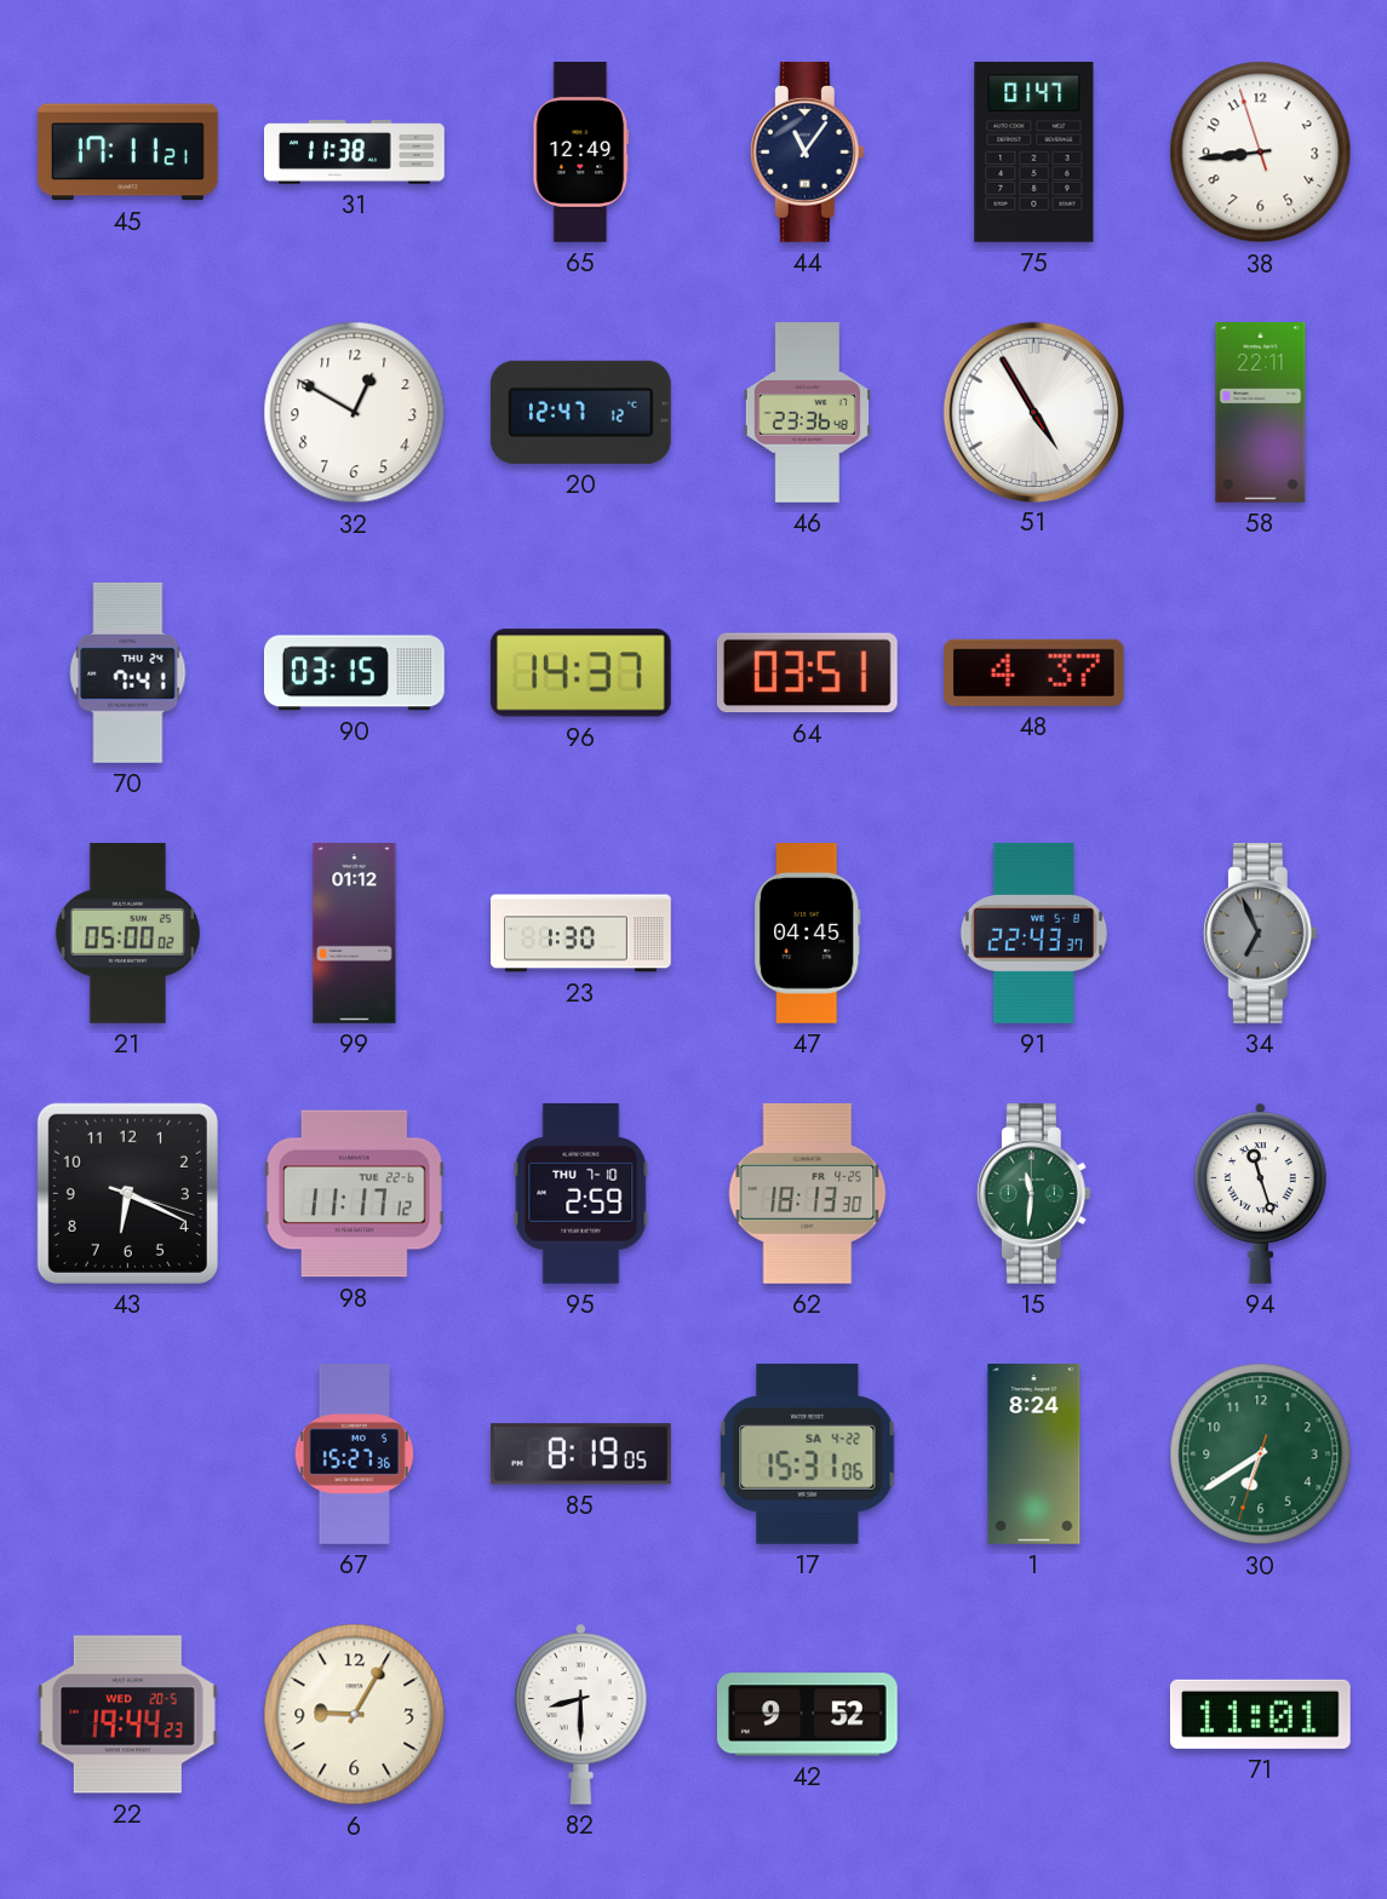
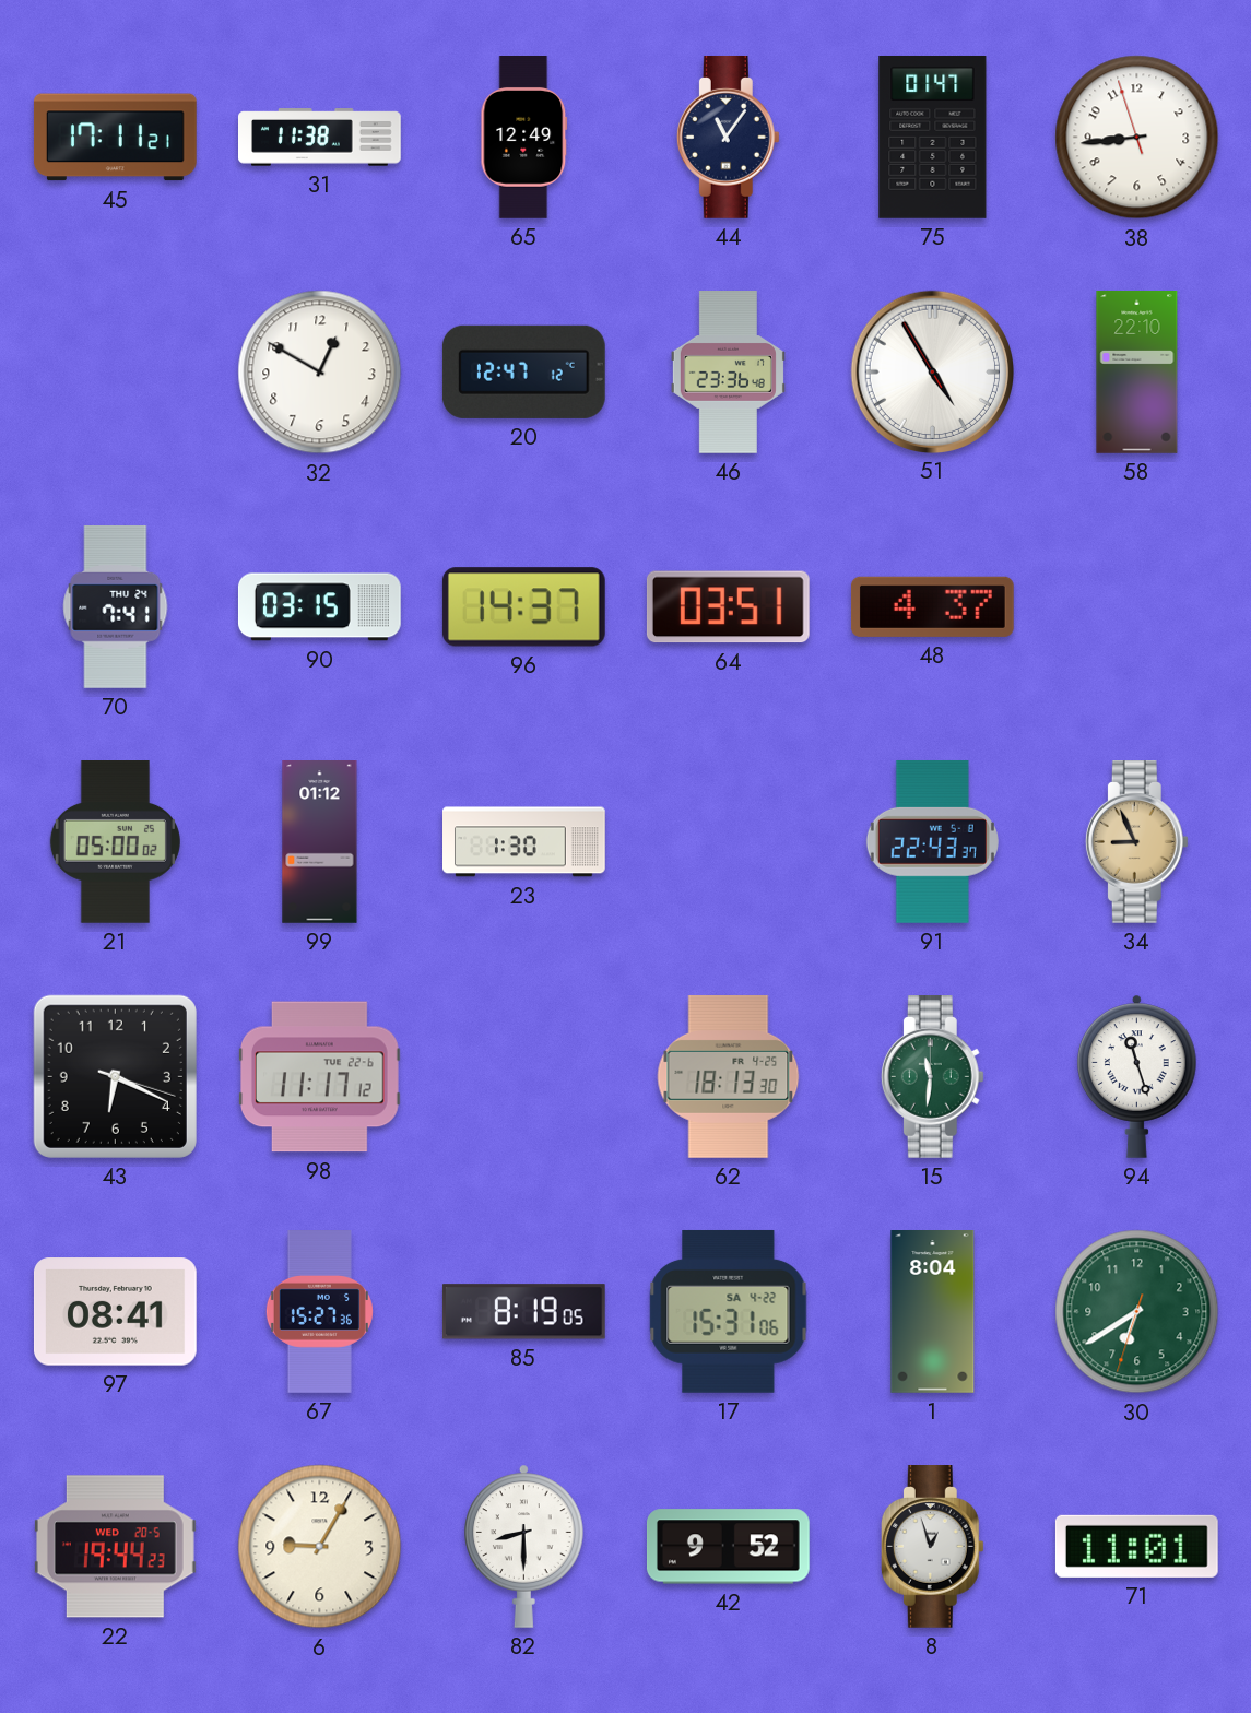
58: 22:11 -> 22:10 (1137, 373)
47: 04:45 -> none (807, 934)
34: 6:56 -> 8:56 (1136, 842)
34 dial: grey -> champagne (1136, 842)
95: 2:59 -> none (581, 1193)
97: none -> 08:41 (115, 1312)
1: 8:24 -> 8:04 (933, 1312)
8: none -> 12:57 (932, 1547)
